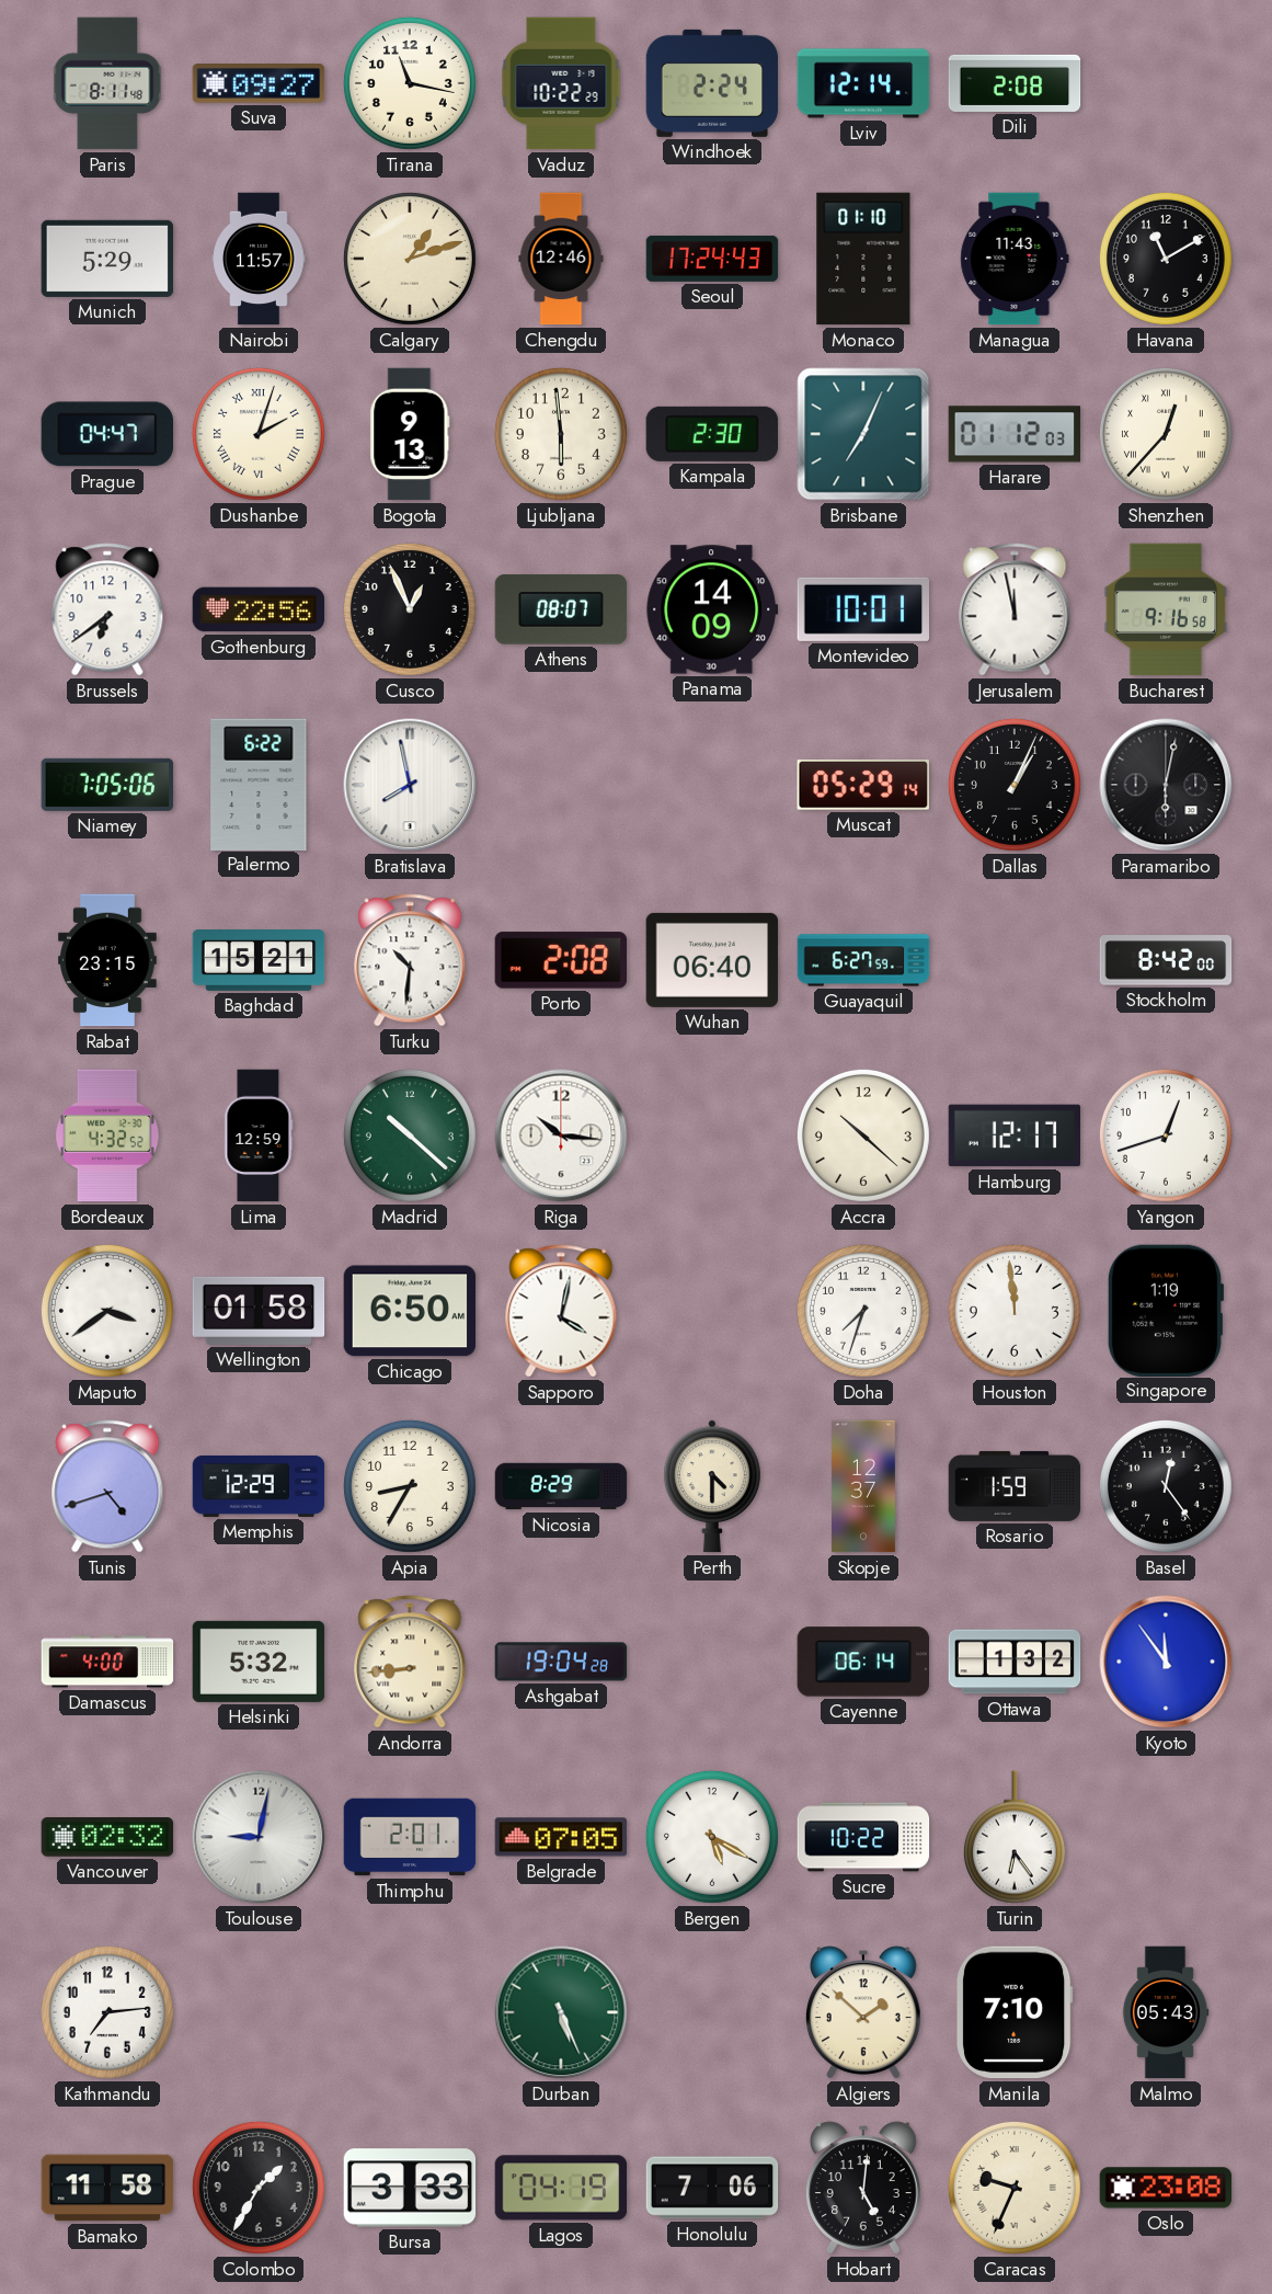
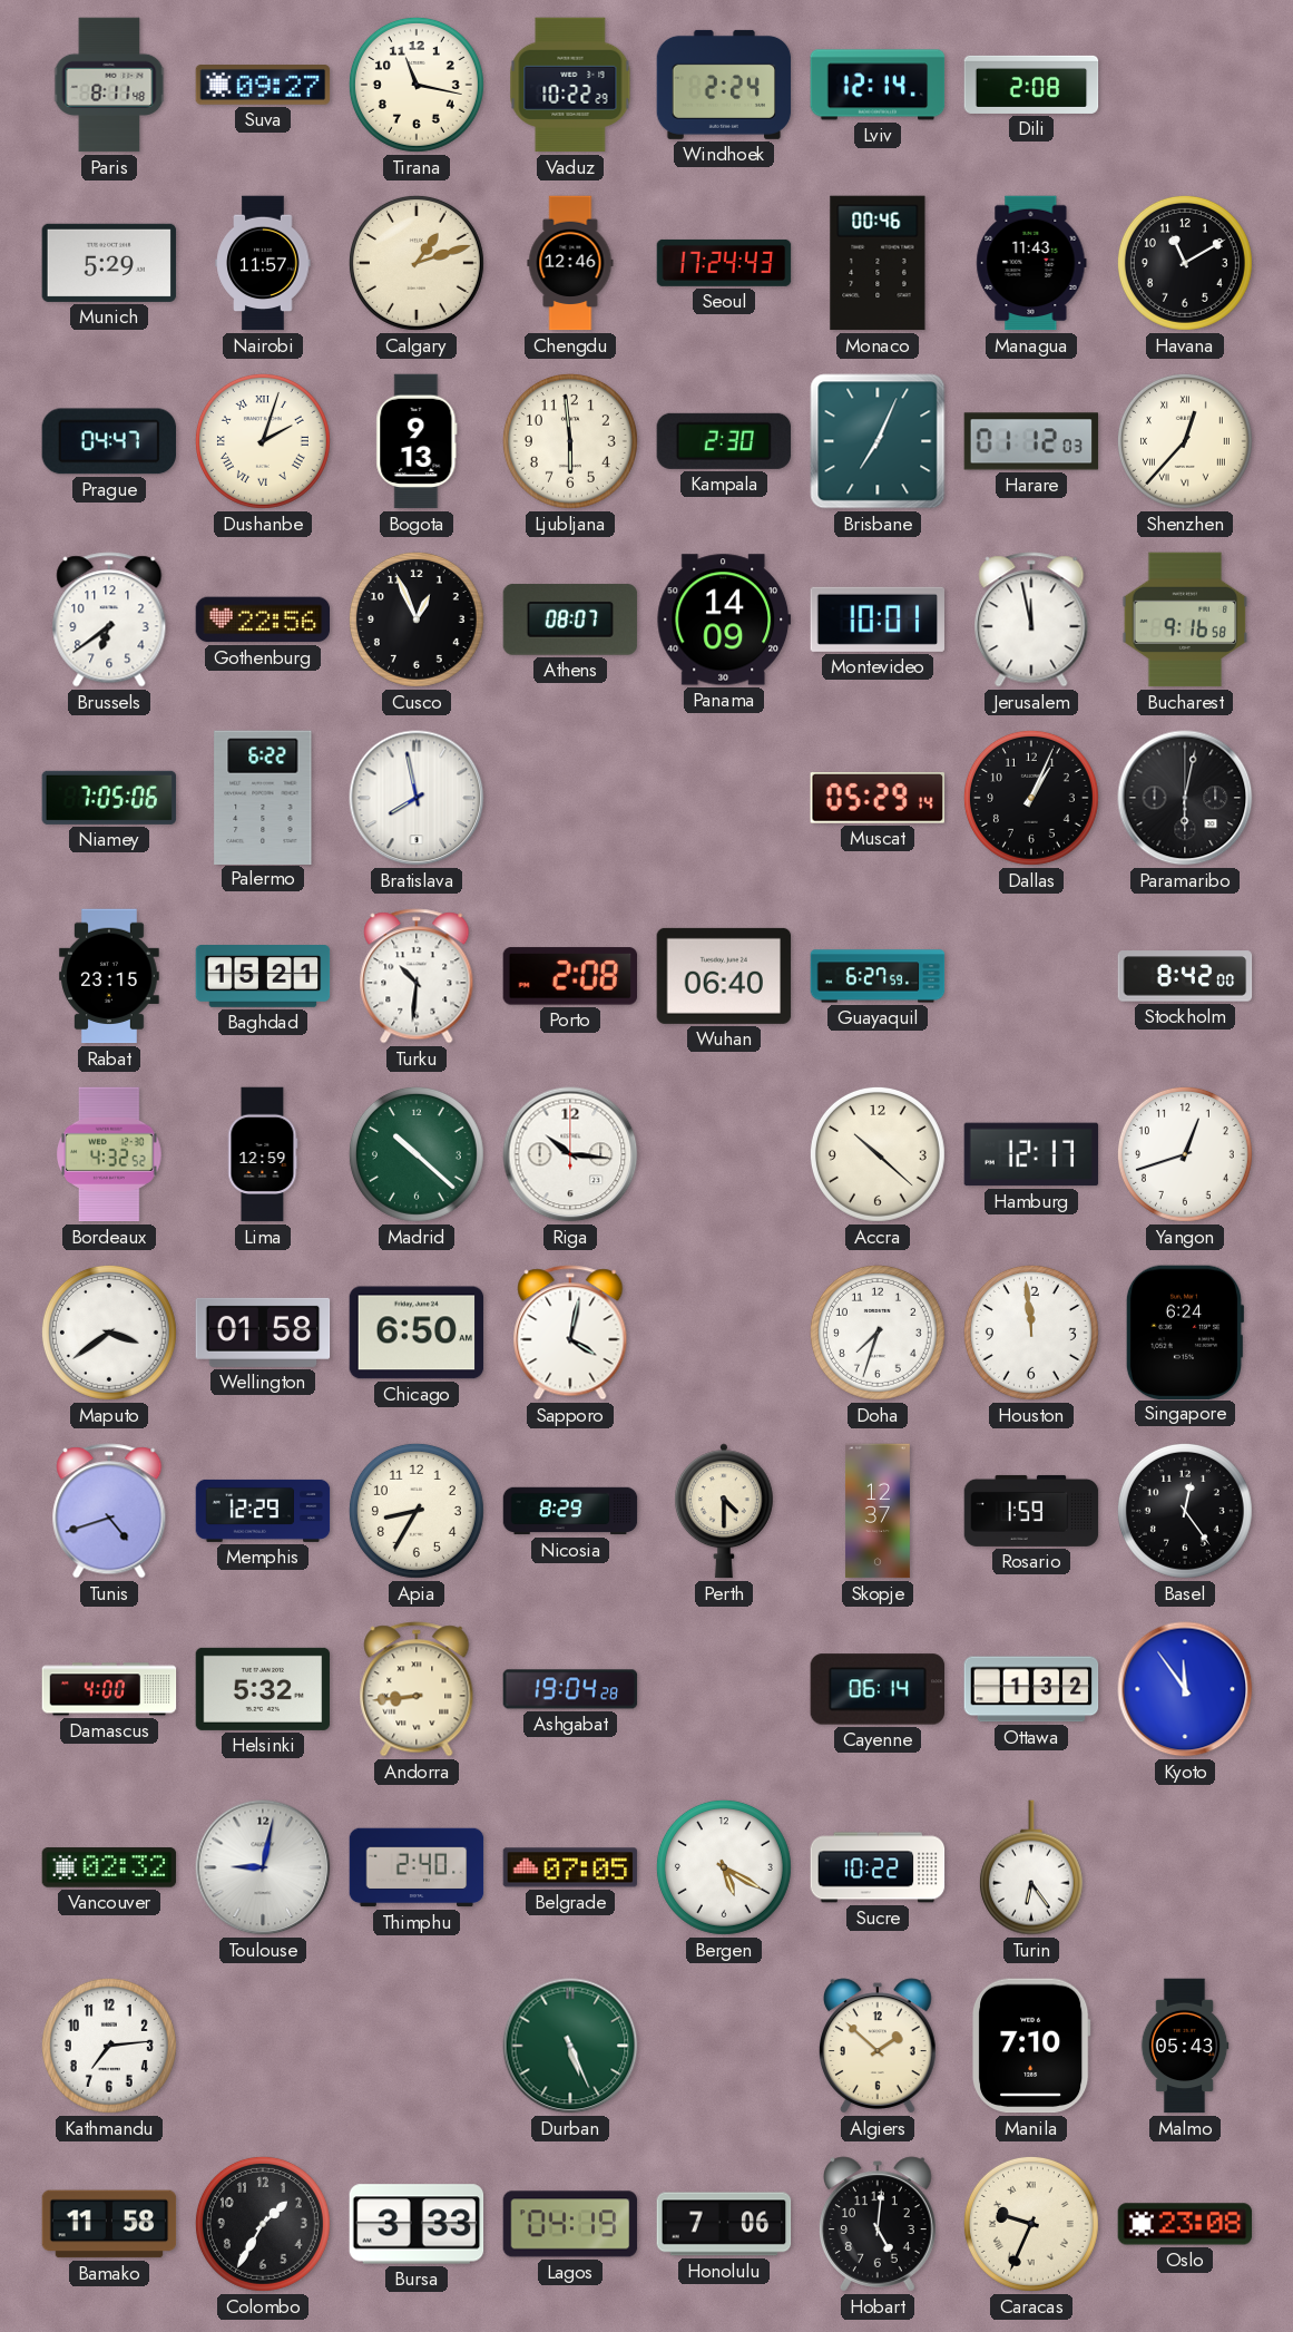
Monaco: 01:10 -> 00:46 (878, 263)
Singapore: 1:19 -> 6:24 (1185, 1331)
Thimphu: 2:01 -> 2:40 (417, 1867)
